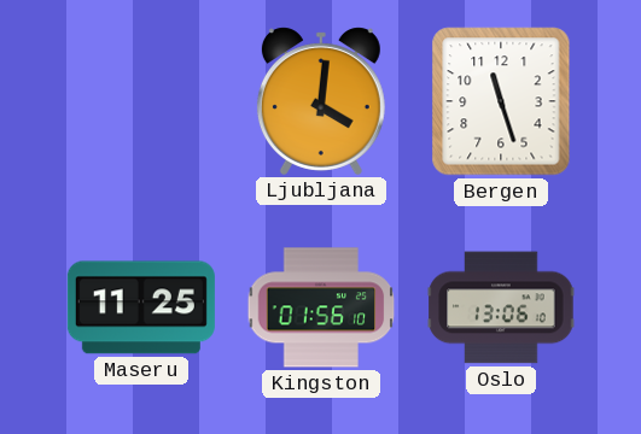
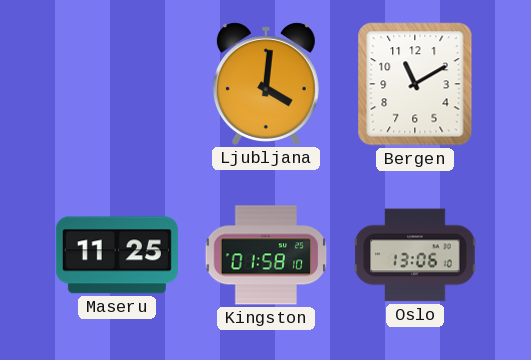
Bergen: 11:27 -> 11:10 (415, 84)
Kingston: 01:56 -> 01:58 (266, 255)
